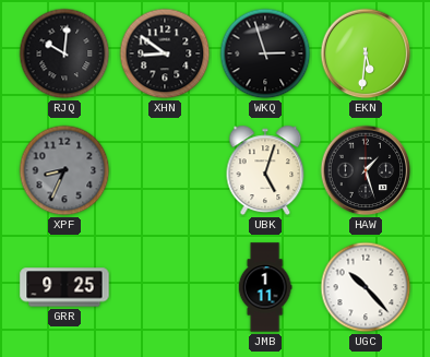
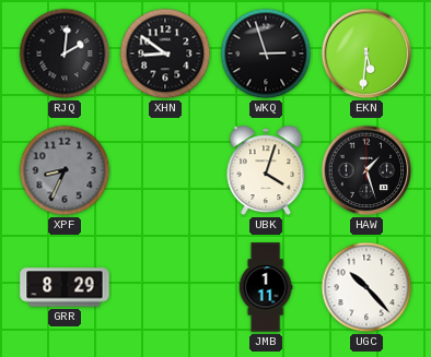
RJQ: 10:01 -> 2:01 (65, 53)
UBK: 5:03 -> 4:03 (266, 170)
GRR: 9:25 -> 8:29 (65, 287)
